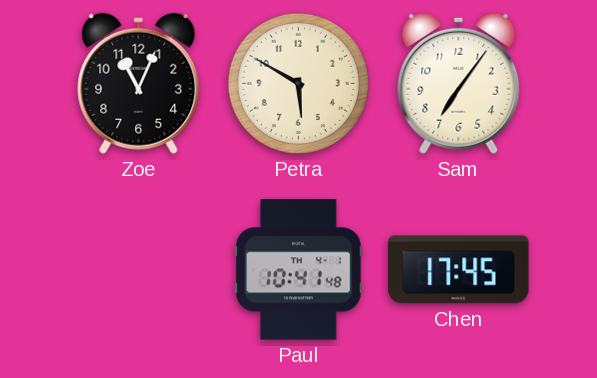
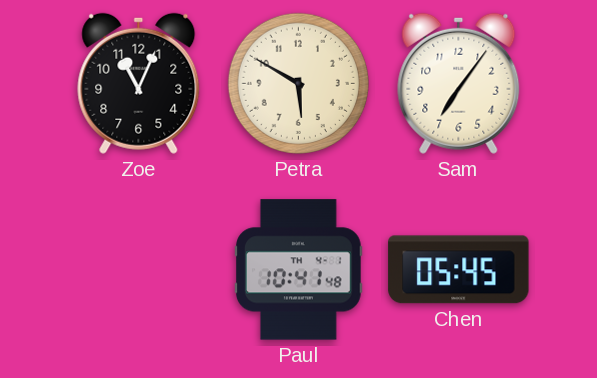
Chen: 17:45 -> 05:45 (459, 270)
